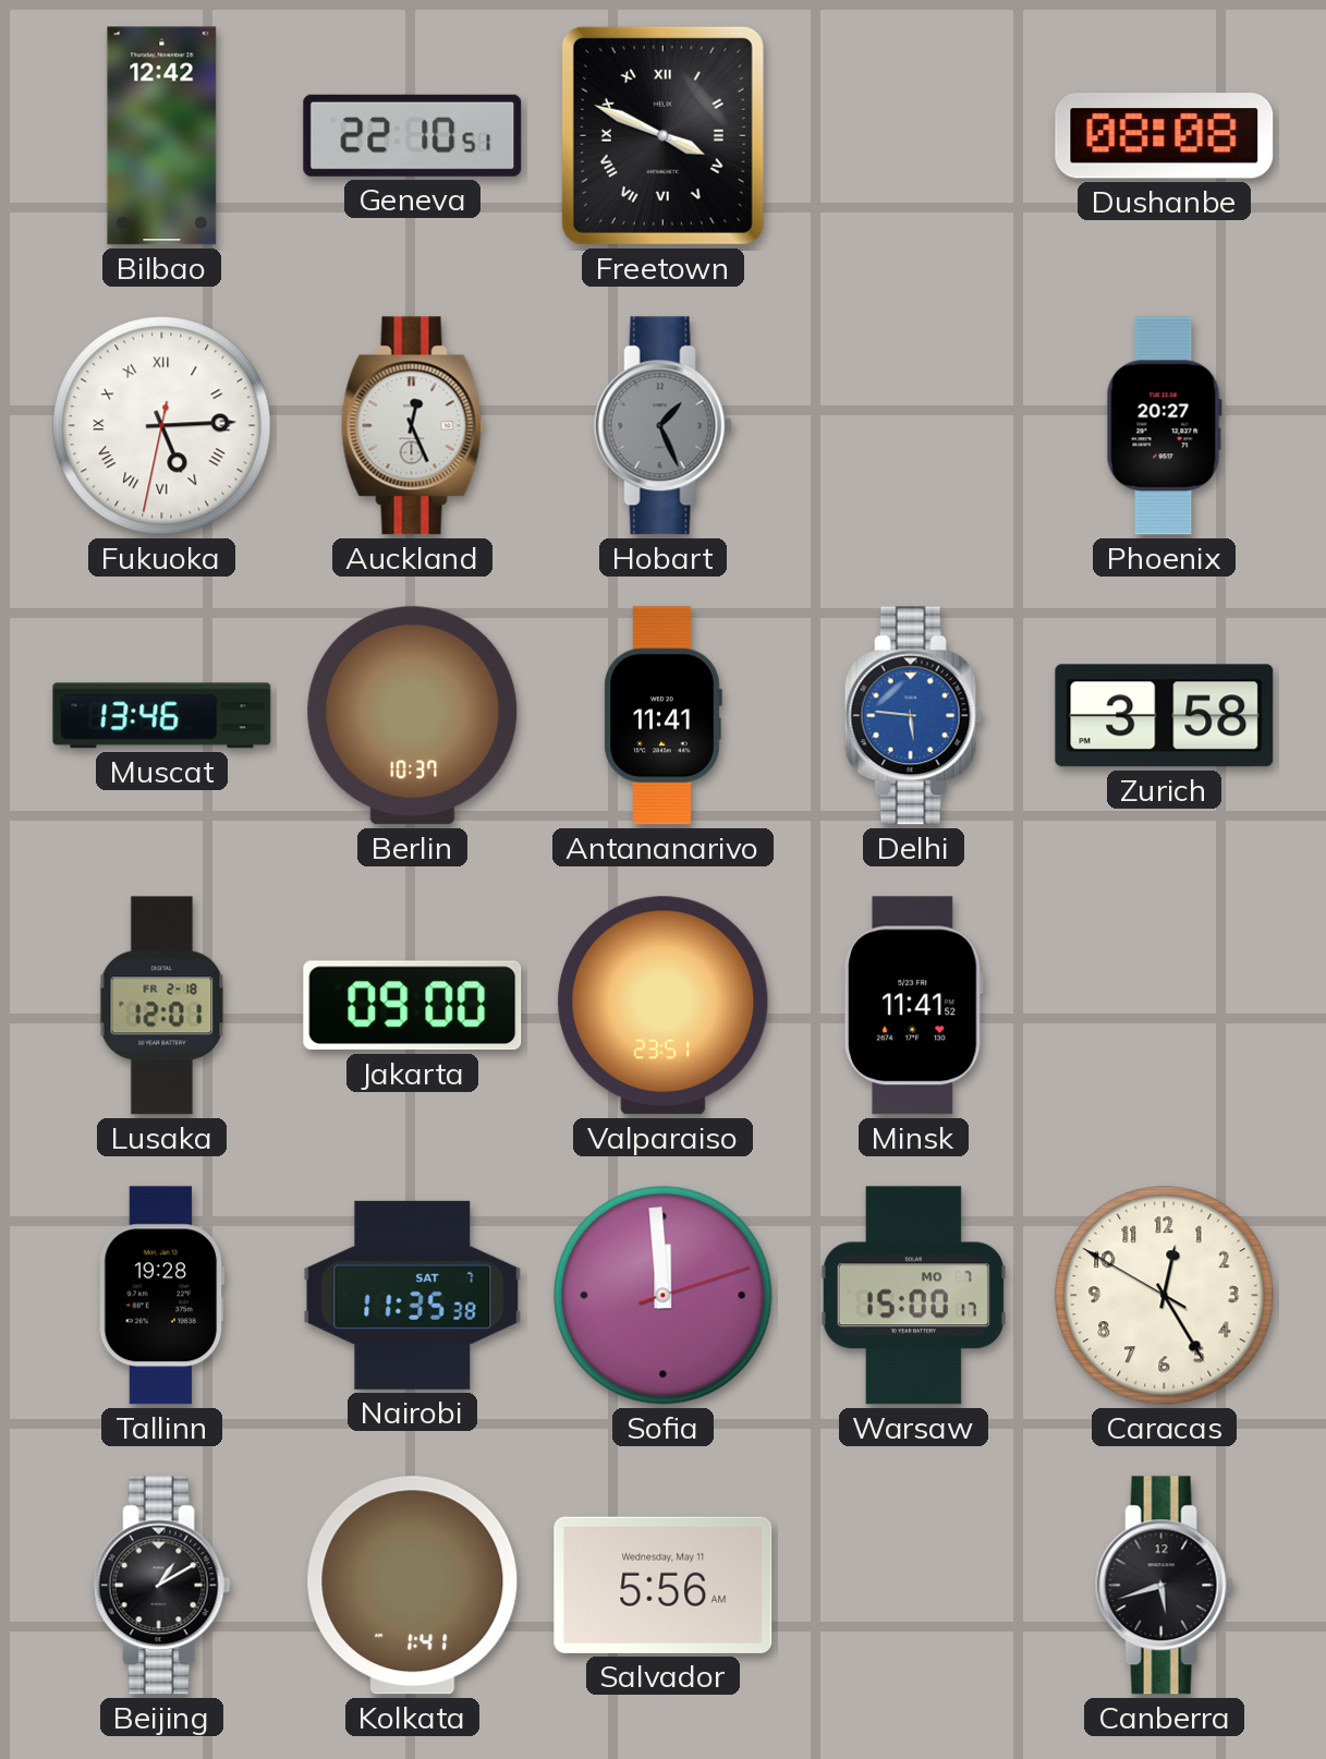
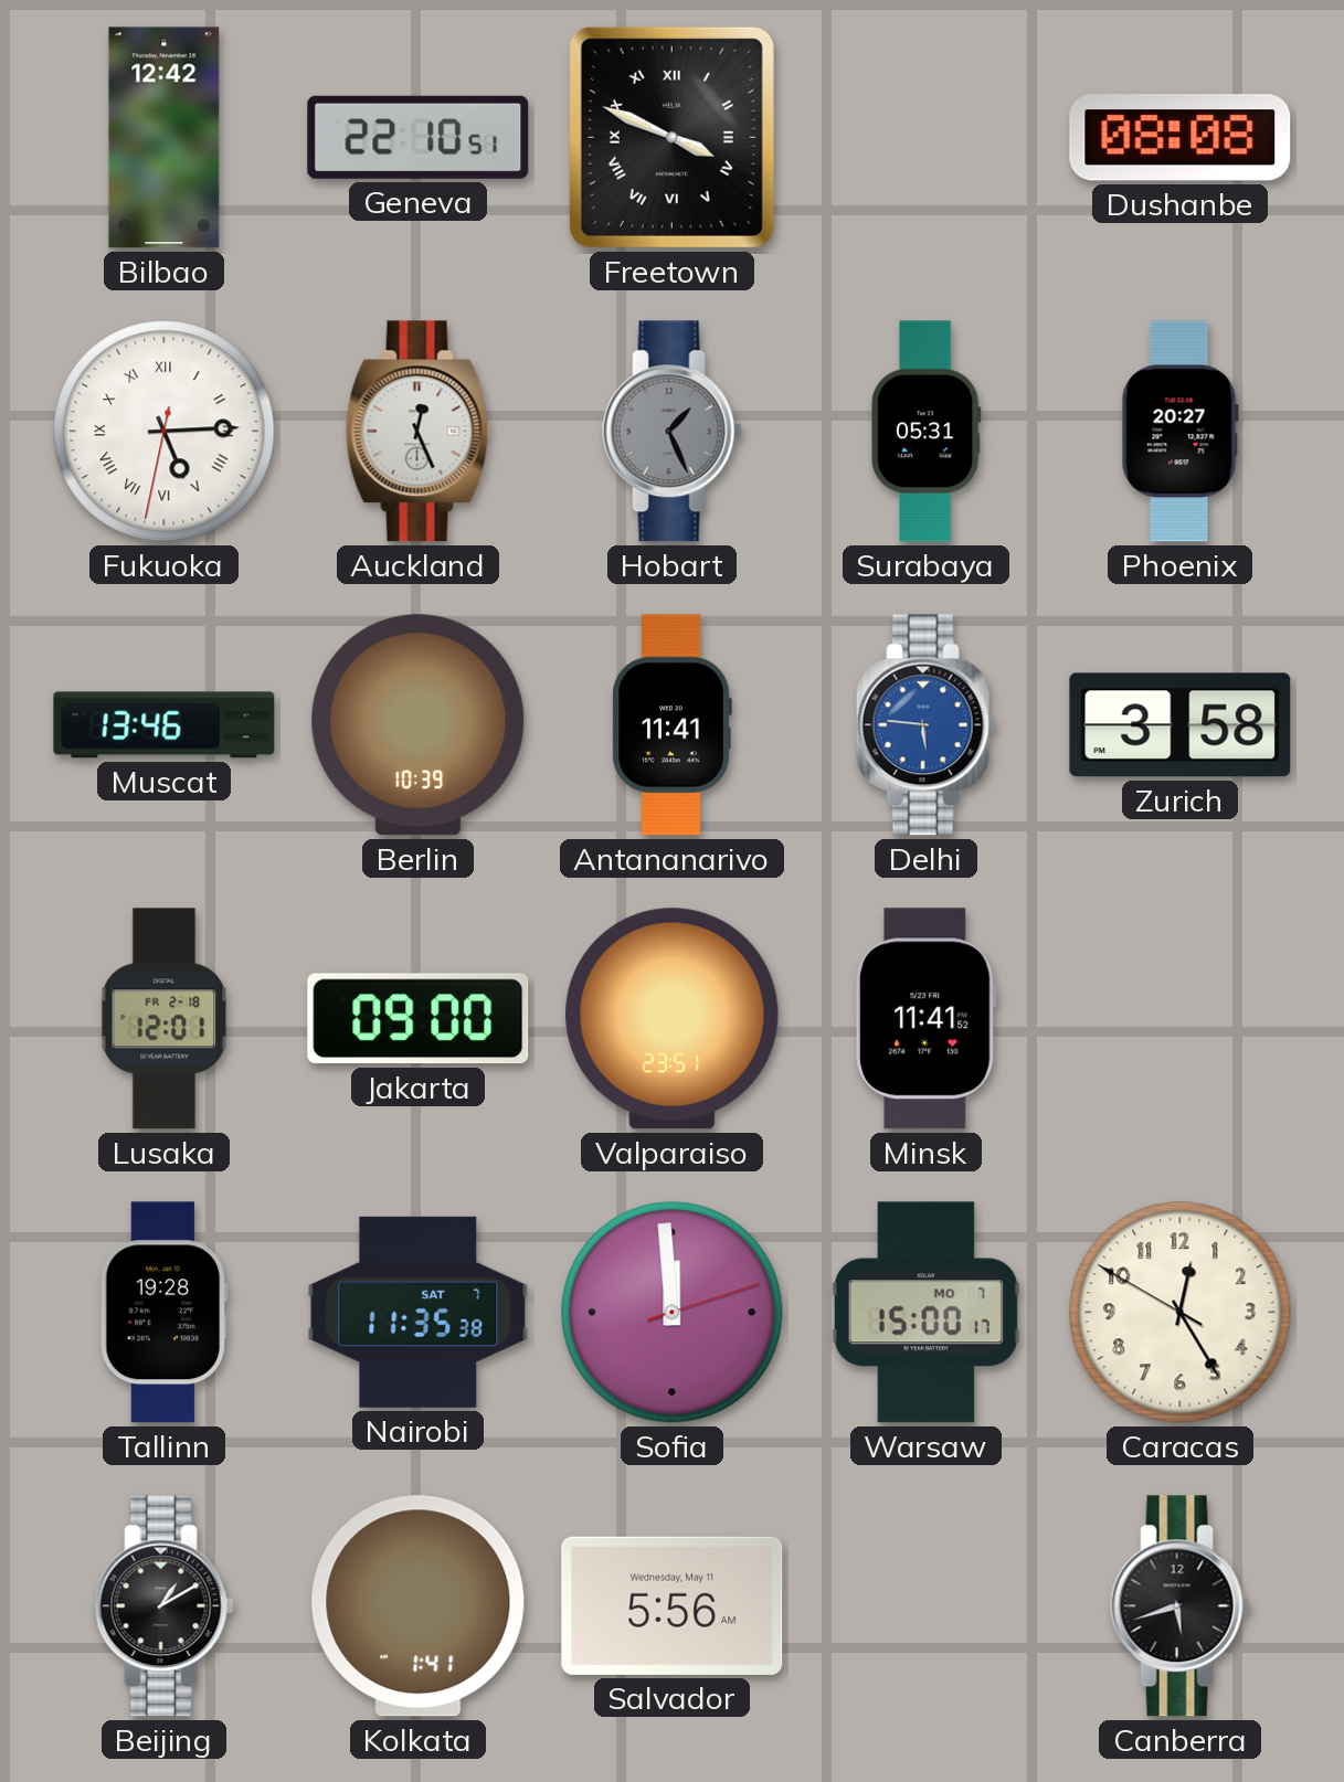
Surabaya: none -> 05:31 (925, 432)
Berlin: 10:37 -> 10:39 (419, 725)
